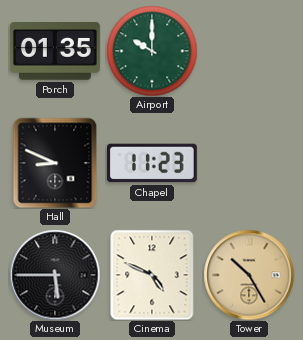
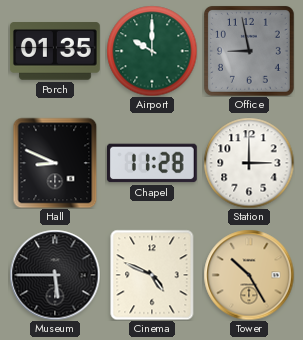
Office: none -> 8:58 (249, 51)
Chapel: 11:23 -> 11:28 (152, 163)
Station: none -> 3:00 (249, 163)
